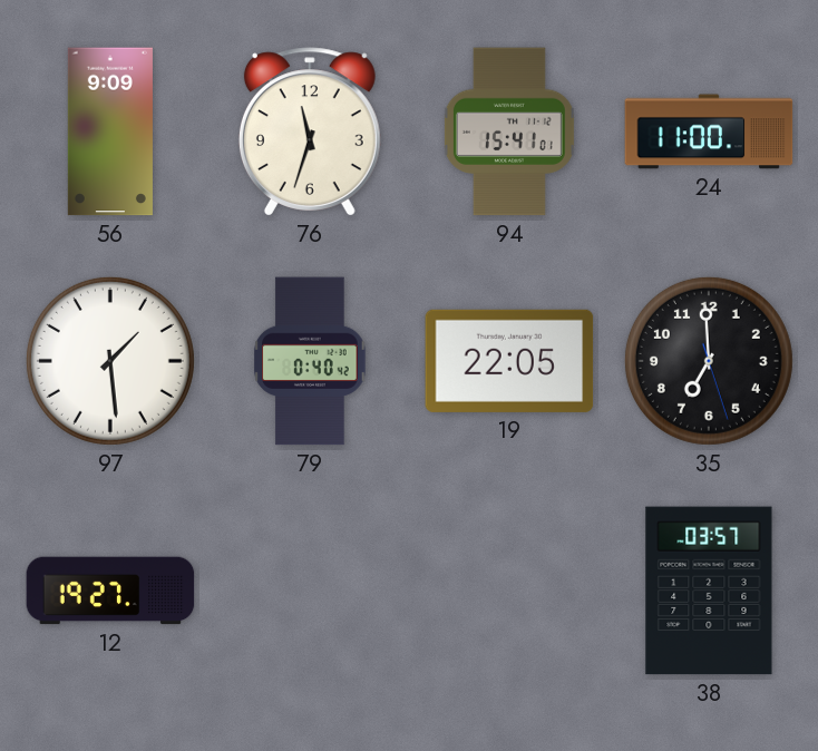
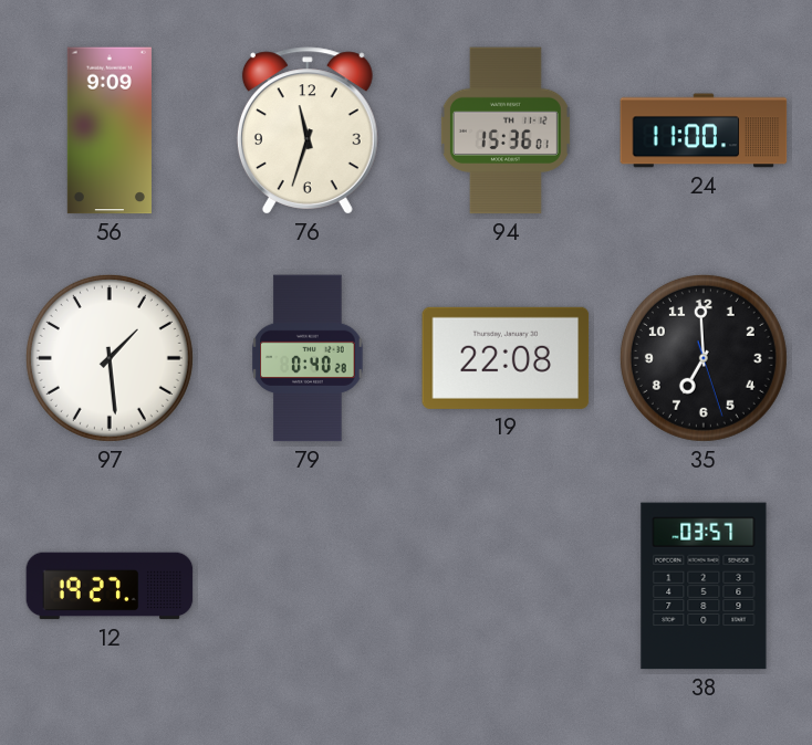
94: 15:41 -> 15:36 (506, 130)
79: 0:40:42 -> 0:40:28 (308, 358)
19: 22:05 -> 22:08 (506, 358)
